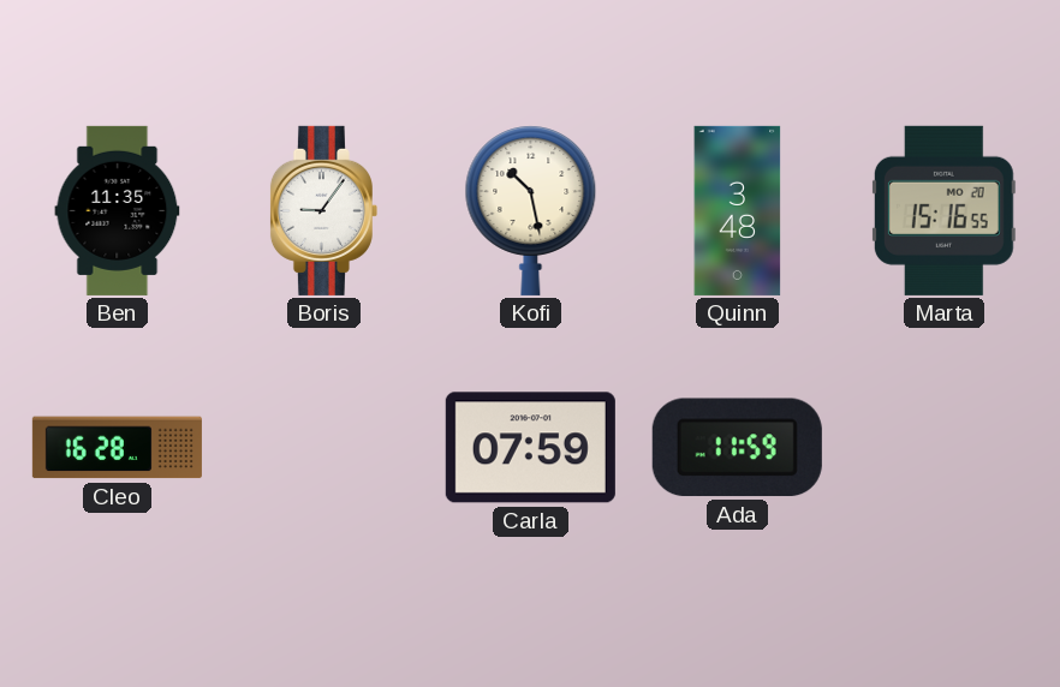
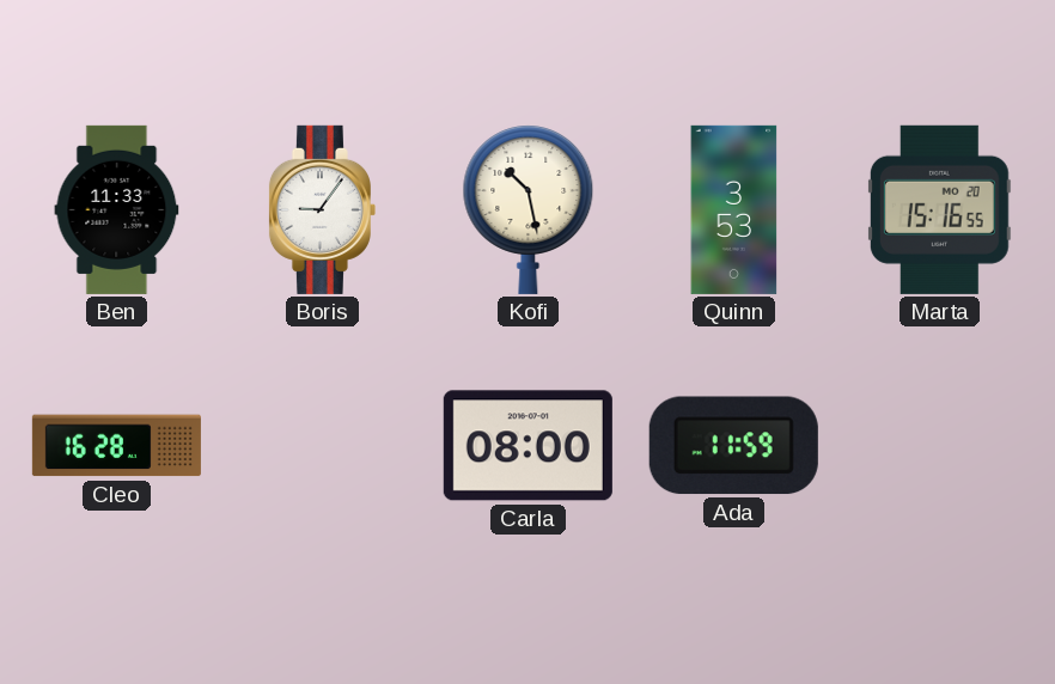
Ben: 11:35 -> 11:33 (117, 209)
Quinn: 3:48 -> 3:53 (734, 209)
Carla: 07:59 -> 08:00 (527, 446)
